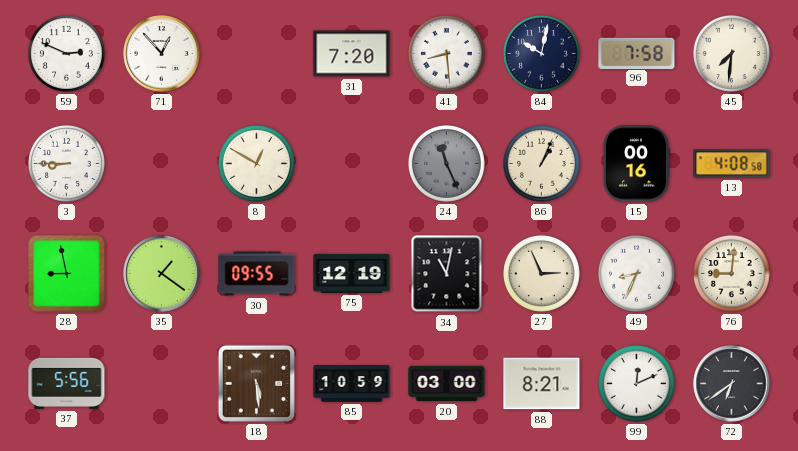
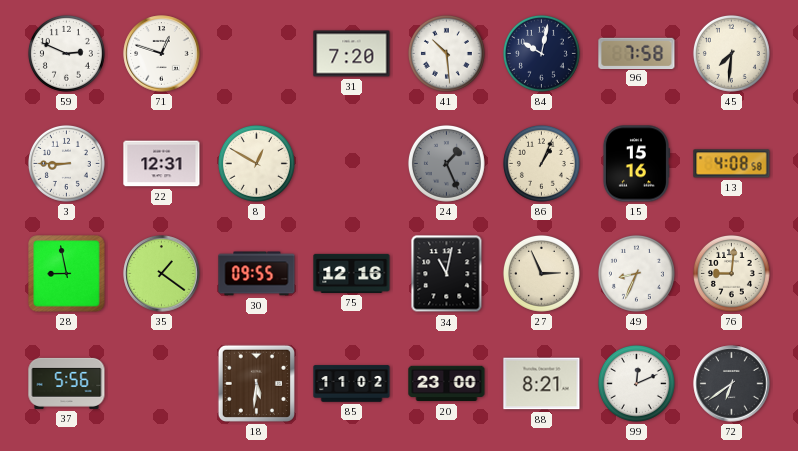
71: 12:53 -> 12:48 (162, 54)
41: 8:29 -> 10:29 (446, 53)
22: none -> 12:31 (162, 164)
24: 11:26 -> 1:26 (446, 163)
15: 00:16 -> 15:16 (636, 164)
75: 12:19 -> 12:16 (352, 273)
18: 5:29 -> 5:31 (256, 383)
85: 10:59 -> 11:02 (352, 384)
20: 03:00 -> 23:00 (447, 384)
